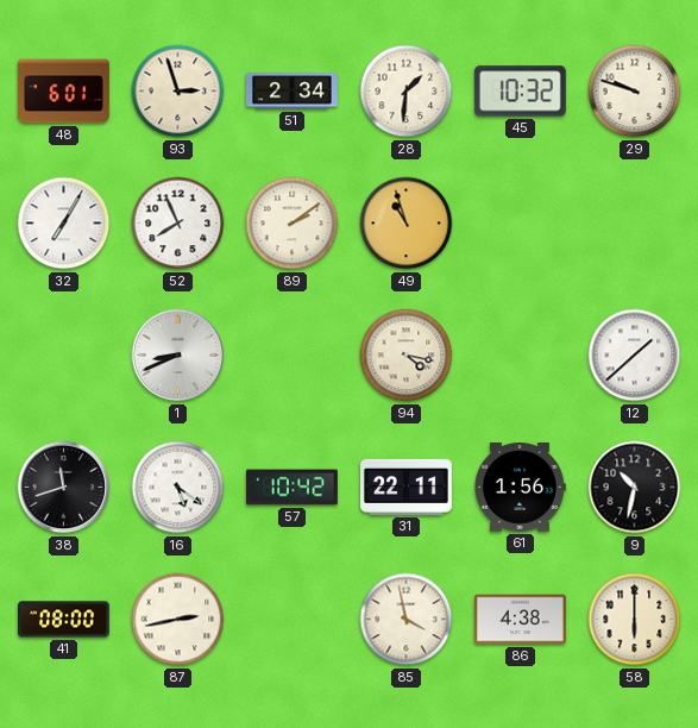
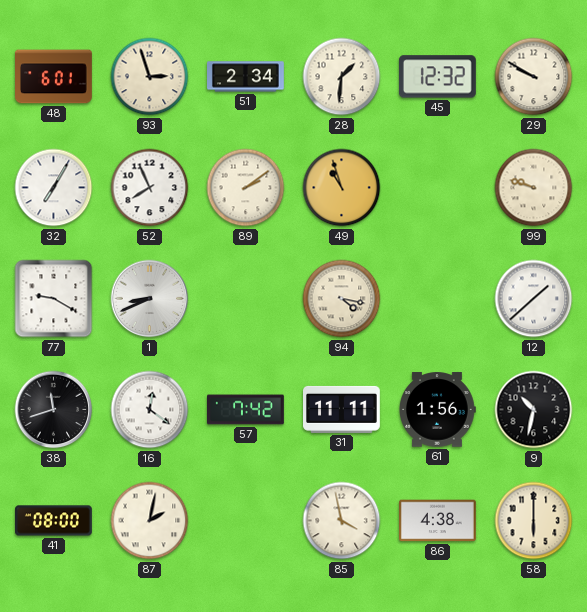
45: 10:32 -> 12:32 (437, 77)
29: 9:48 -> 9:50 (534, 77)
99: none -> 9:48 (534, 188)
77: none -> 9:20 (54, 299)
16: 5:21 -> 12:21 (150, 410)
57: 10:42 -> 7:42 (246, 410)
31: 22:11 -> 11:11 (342, 409)
87: 2:43 -> 2:02 (150, 521)
